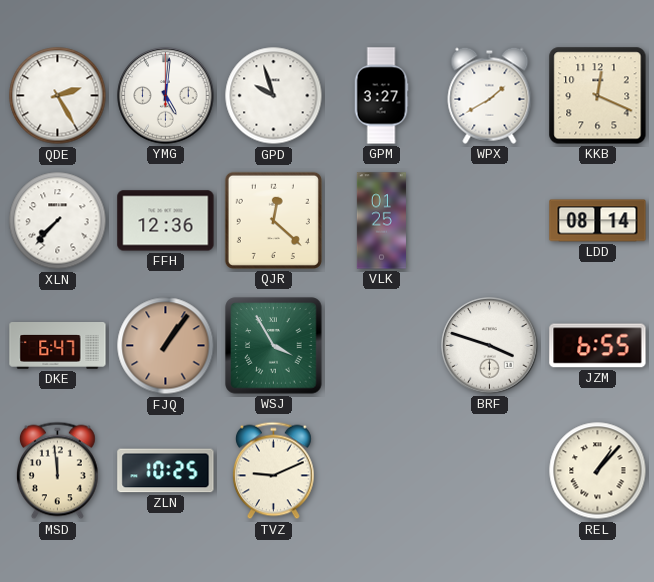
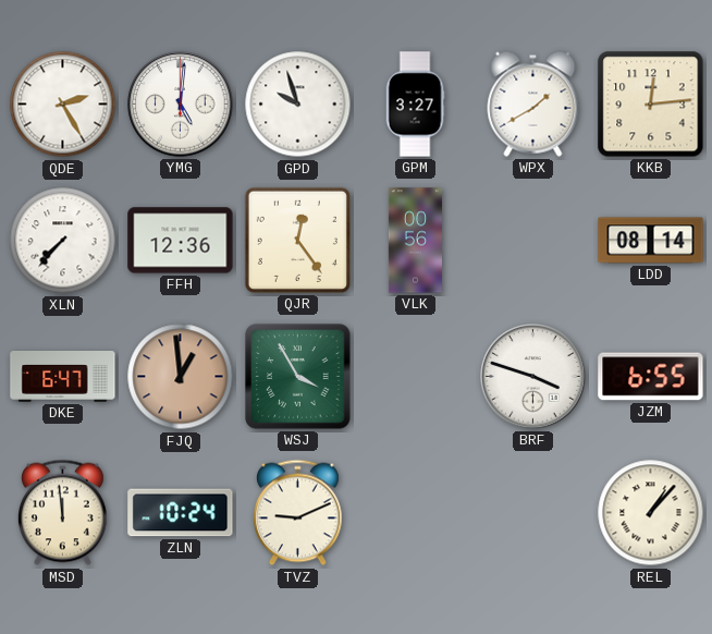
KKB: 12:19 -> 12:14 (651, 105)
QJR: 12:22 -> 12:24 (297, 240)
VLK: 01:25 -> 00:56 (415, 241)
FJQ: 1:06 -> 12:59 (181, 377)
ZLN: 10:25 -> 10:24 (181, 513)
